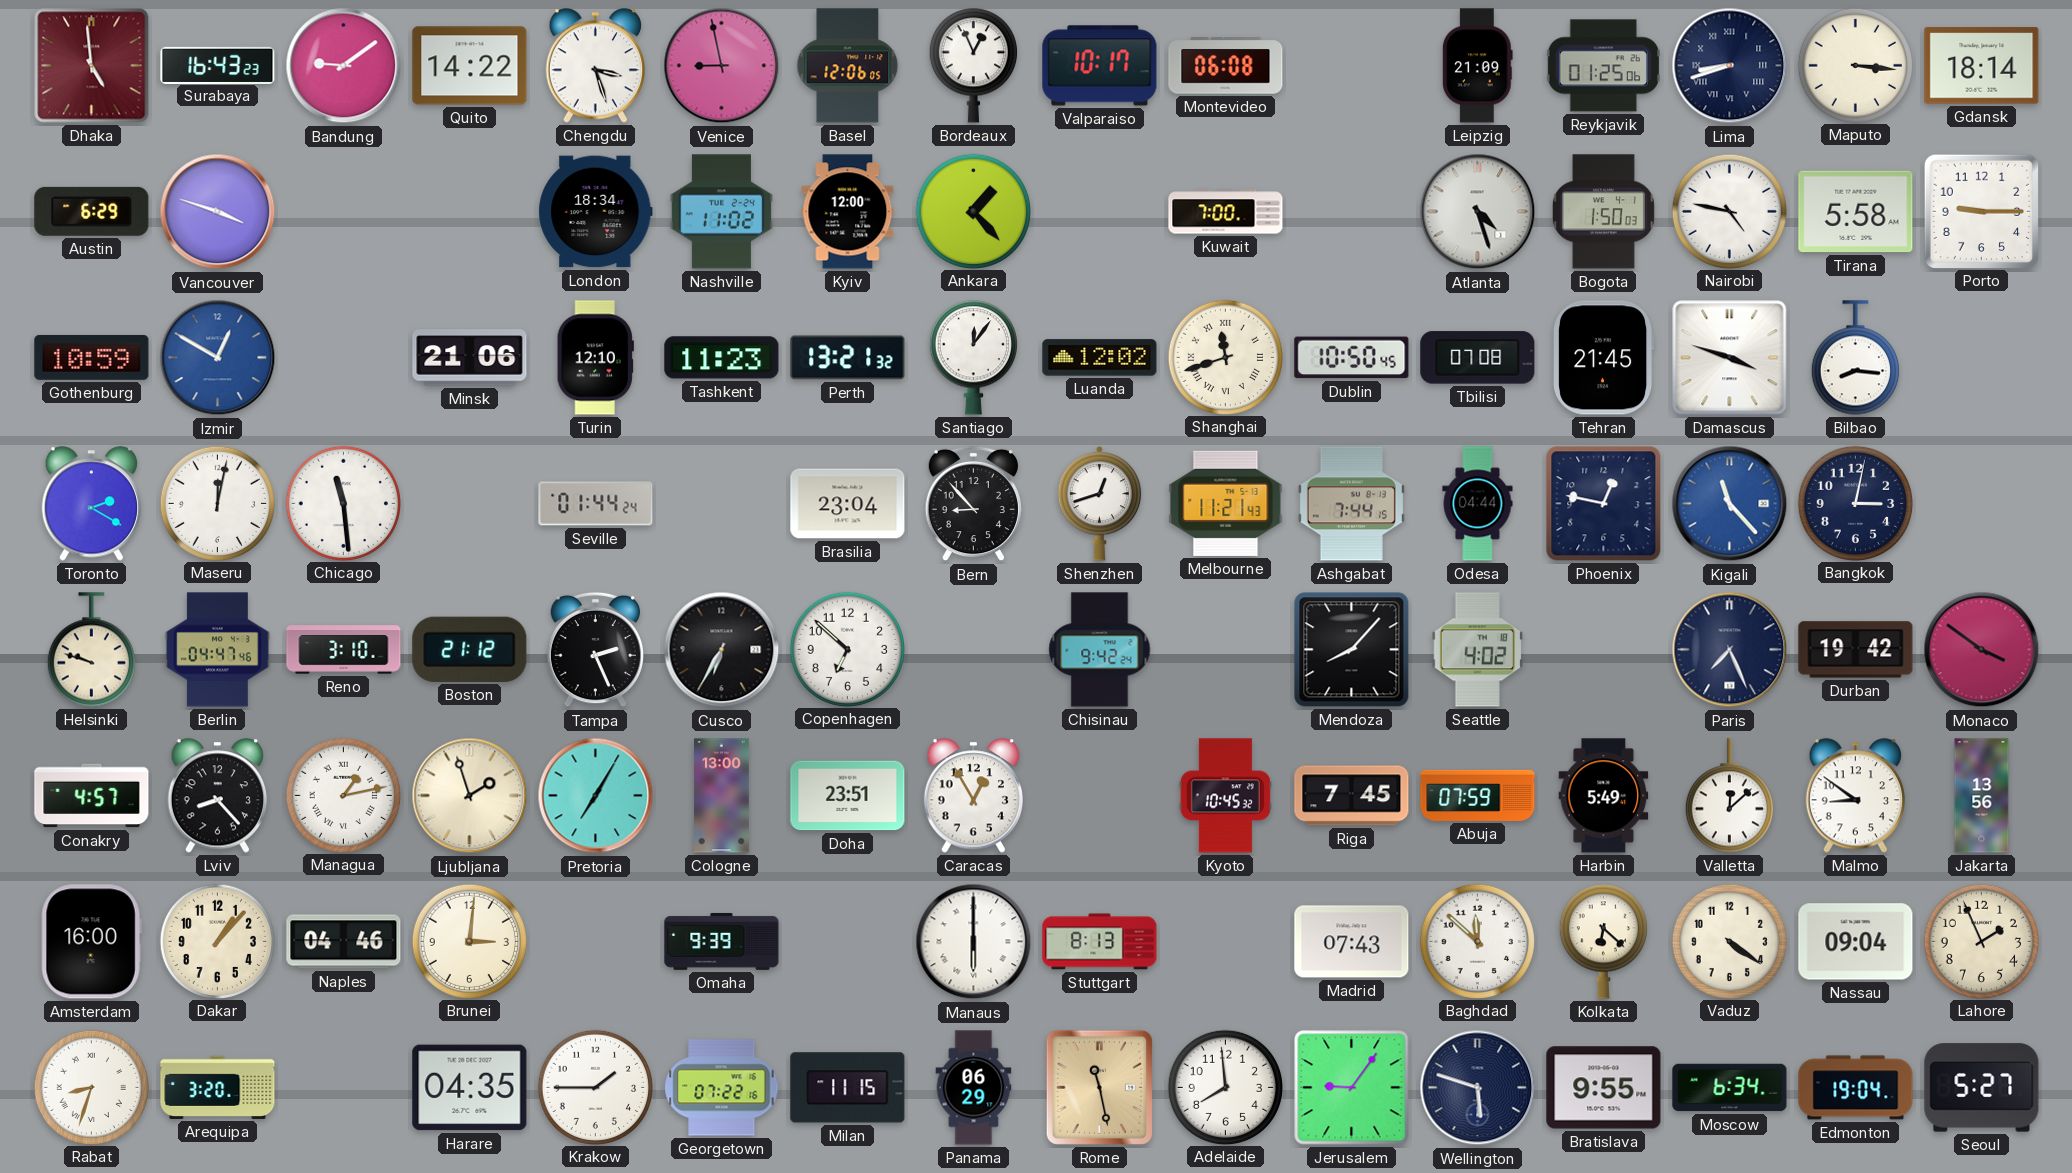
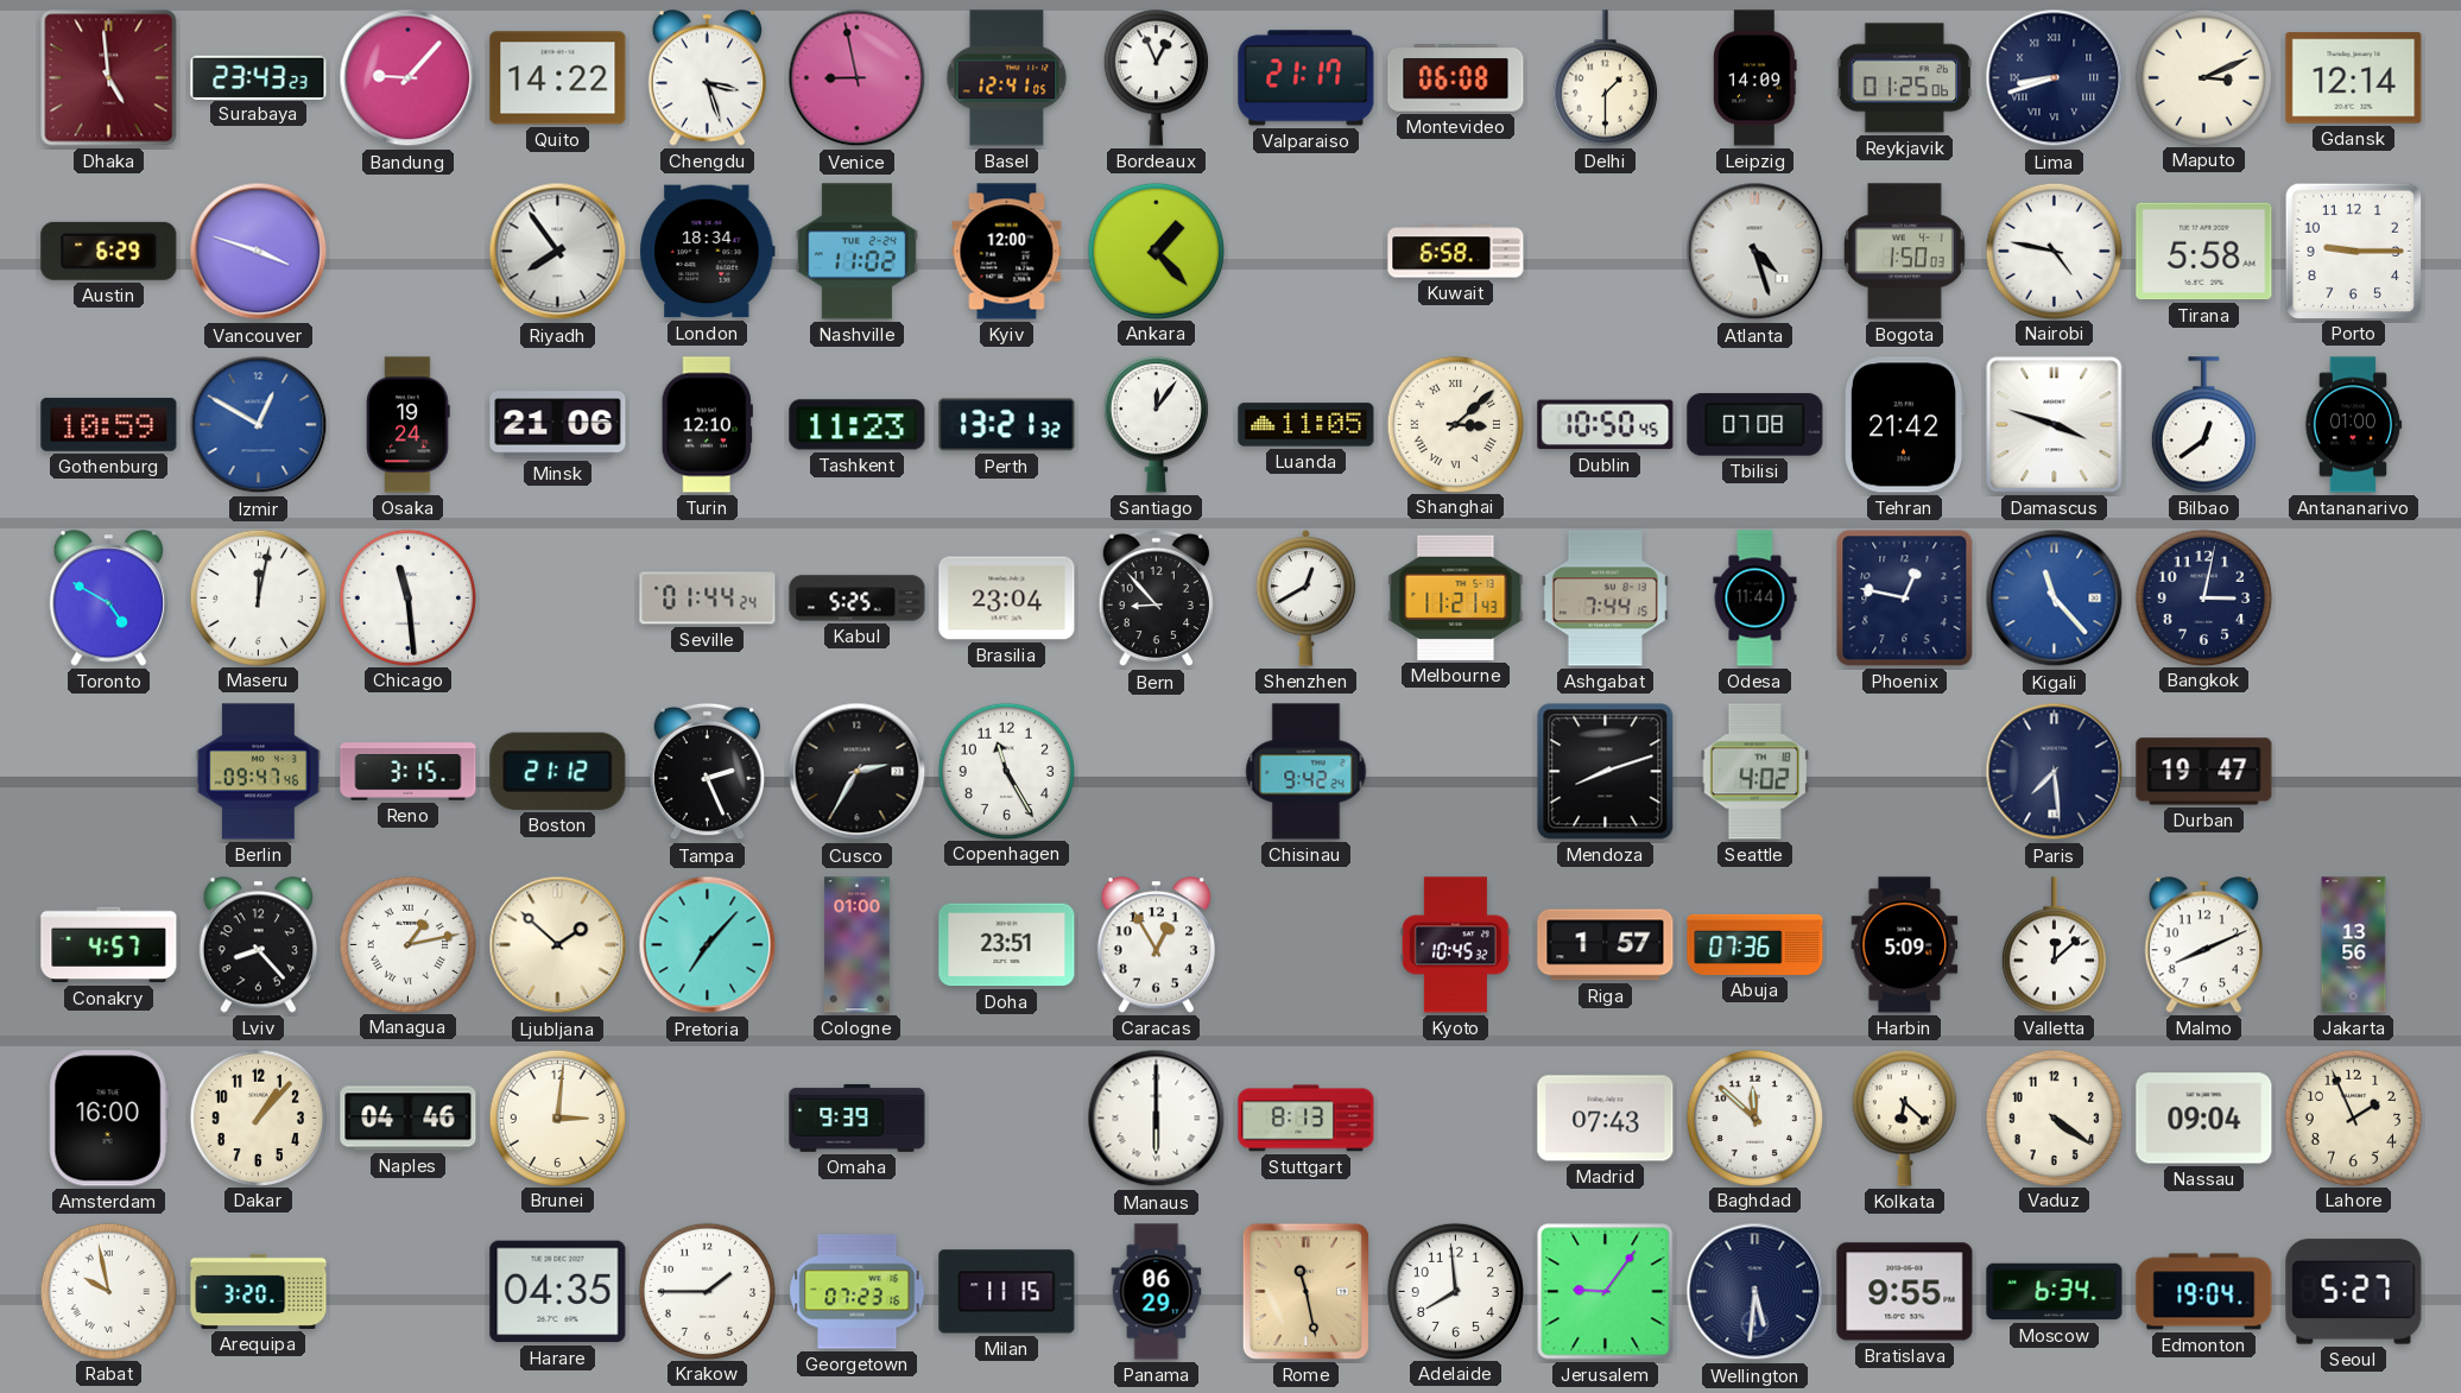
Surabaya: 16:43 -> 23:43 (259, 77)
Bandung: 9:09 -> 9:07 (409, 78)
Basel: 12:06 -> 12:41 (1007, 78)
Valparaiso: 10:17 -> 21:17 (1307, 78)
Delhi: none -> 1:30 (1605, 78)
Leipzig: 21:09 -> 14:09 (1755, 78)
Maputo: 3:16 -> 3:11 (2203, 77)
Gdansk: 18:14 -> 12:14 (2354, 78)
Riyadh: none -> 7:54 (558, 252)
Kuwait: 7:00 -> 6:58 (1456, 252)
Osaka: none -> 19:24 (409, 425)
Luanda: 12:02 -> 11:05 (1307, 425)
Shanghai: 11:42 -> 3:08 (1455, 424)
Tehran: 21:45 -> 21:42 (1905, 425)
Bilbao: 8:16 -> 12:39 (2203, 425)
Antananarivo: none -> 01:00 (2353, 425)
Toronto: 2:20 -> 4:50 (108, 599)
Kabul: none -> 5:25 (858, 599)
Shenzhen: 12:42 -> 12:40 (1307, 597)
Odesa: 04:44 -> 11:44 (1755, 599)
Helsinki: 9:48 -> none (91, 650)
Berlin: 04:47 -> 09:47 (258, 772)
Reno: 3:10 -> 3:15 (409, 772)
Cusco: 6:35 -> 2:35 (858, 772)
Copenhagen: 6:52 -> 11:25 (1006, 771)
Mendoza: 8:07 -> 8:12 (1606, 772)
Paris: 7:26 -> 7:29 (2055, 772)
Durban: 19:42 -> 19:47 (2204, 772)
Monaco: 3:51 -> none (1982, 650)
Ljubljana: 1:57 -> 1:52 (558, 945)
Pretoria: 7:05 -> 7:07 (708, 945)
Cologne: 13:00 -> 01:00 (858, 945)
Riga: 7:45 -> 1:57 (1606, 945)
Abuja: 07:59 -> 07:36 (1755, 944)
Harbin: 5:49 -> 5:09 (1905, 945)
Malmo: 8:51 -> 8:11 (2203, 945)
Rabat: 8:33 -> 9:58 (108, 1291)
Georgetown: 07:22 -> 07:23 (858, 1292)
Wellington: 5:48 -> 5:31 (1755, 1292)
